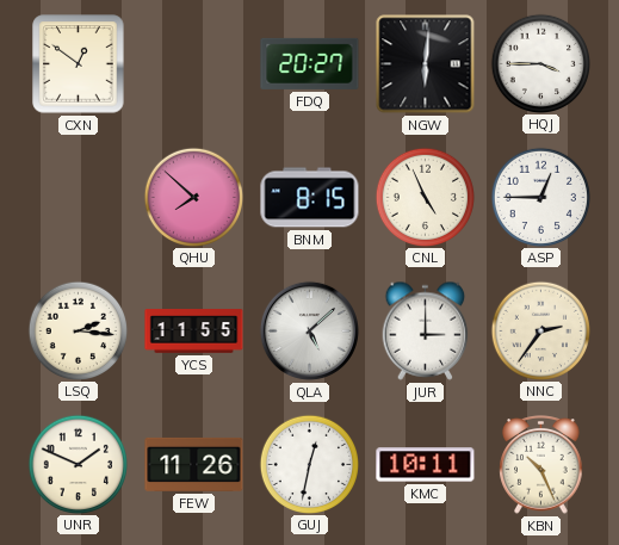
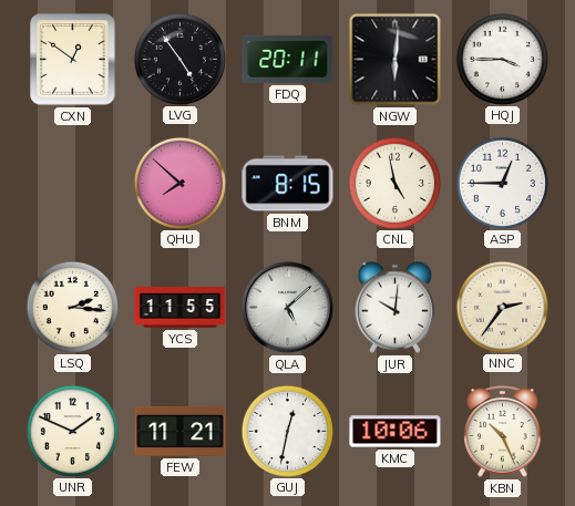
LVG: none -> 4:54 (179, 59)
FDQ: 20:27 -> 20:11 (288, 59)
CNL: 4:56 -> 4:58 (394, 183)
JUR: 3:00 -> 10:01 (396, 307)
FEW: 11:26 -> 11:21 (181, 431)
KMC: 10:11 -> 10:06 (396, 432)
